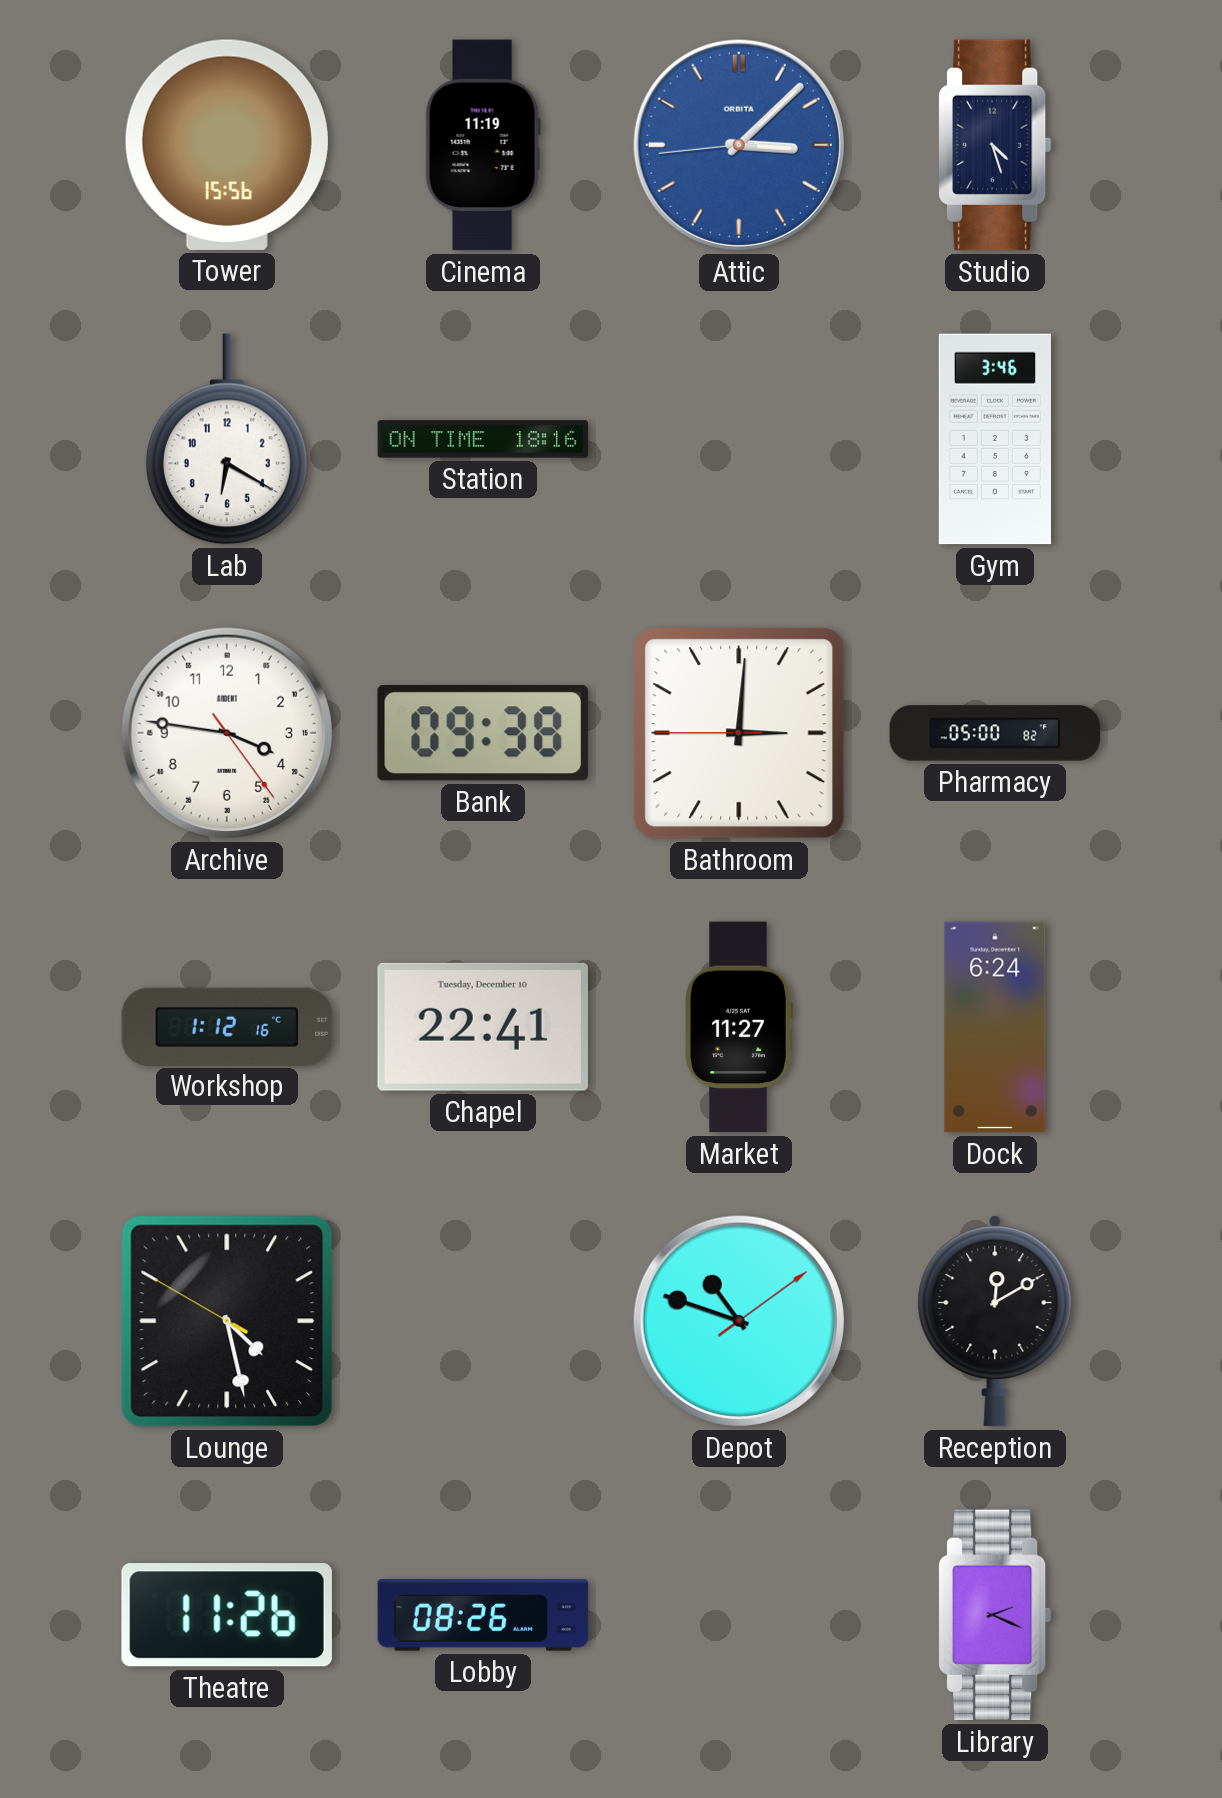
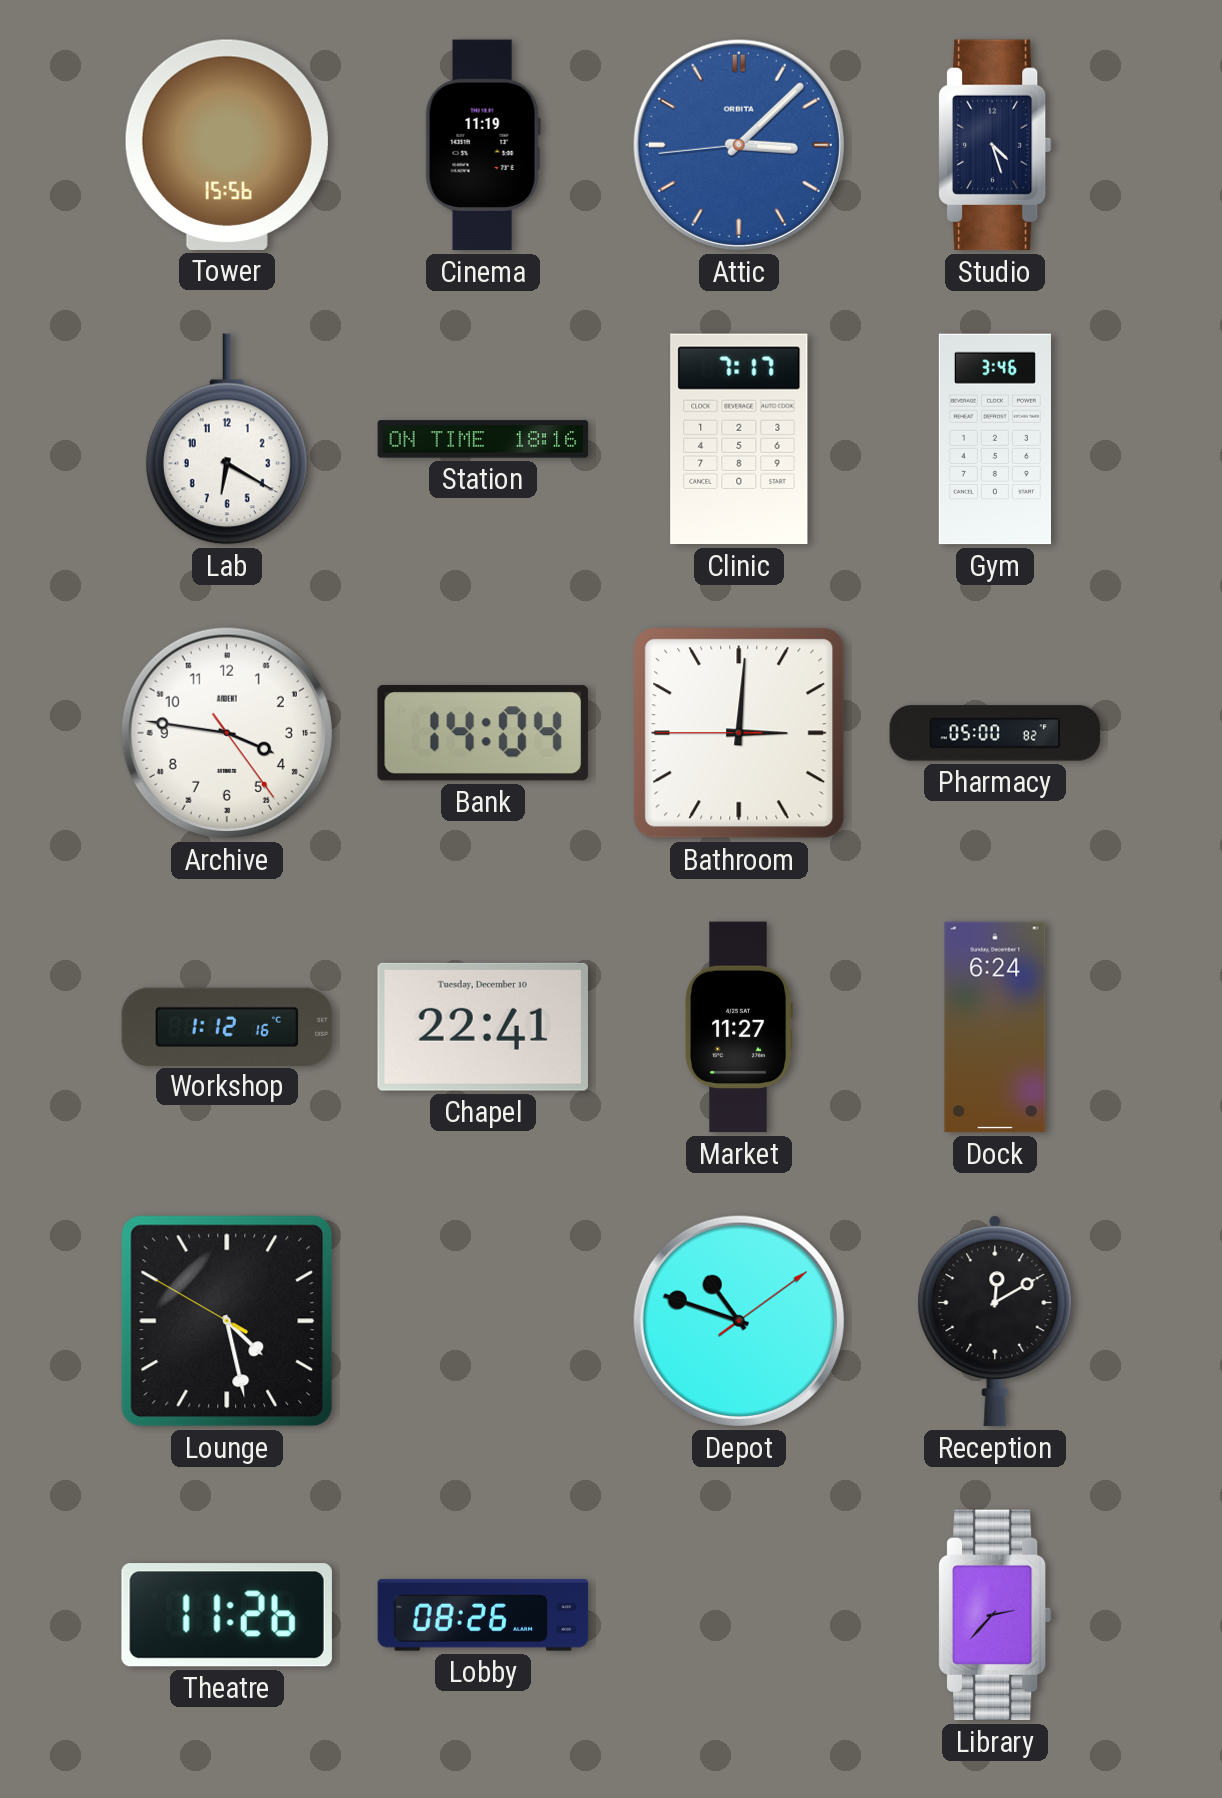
Clinic: none -> 7:17 (739, 439)
Bank: 09:38 -> 14:04 (483, 733)
Library: 2:19 -> 2:37 (996, 1615)
